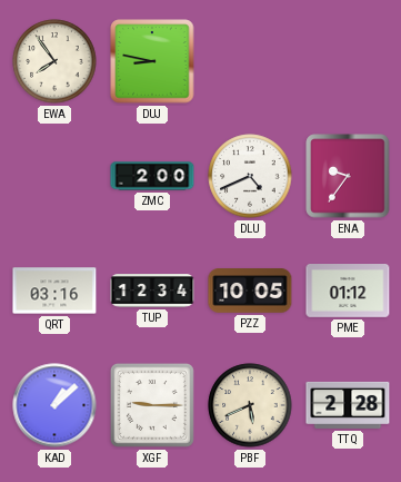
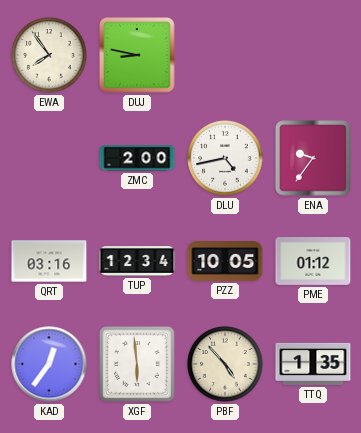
DLU: 4:41 -> 4:43 (225, 158)
KAD: 1:08 -> 12:36 (49, 364)
XGF: 9:15 -> 5:59 (137, 364)
PBF: 5:41 -> 4:53 (225, 364)
TTQ: 2:28 -> 1:35 (313, 364)
